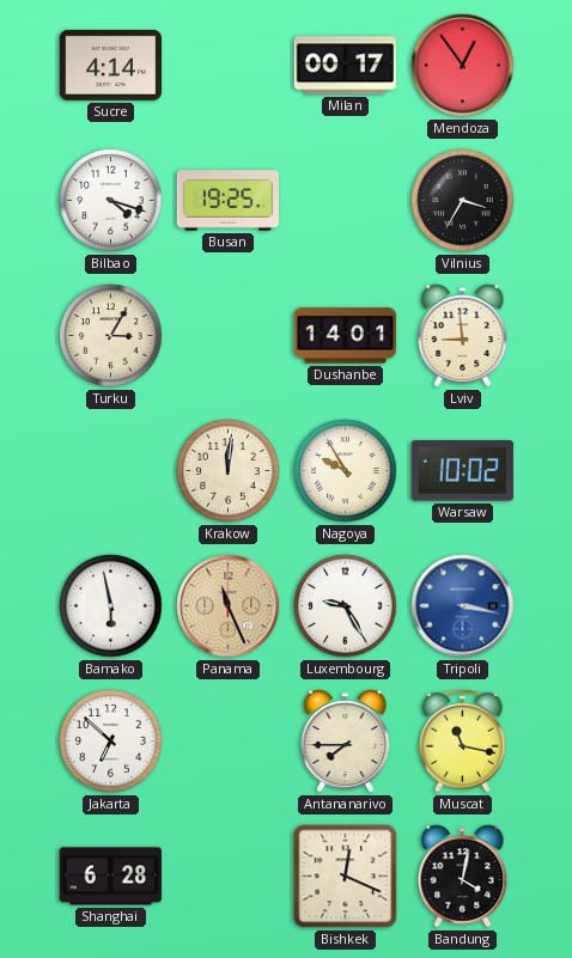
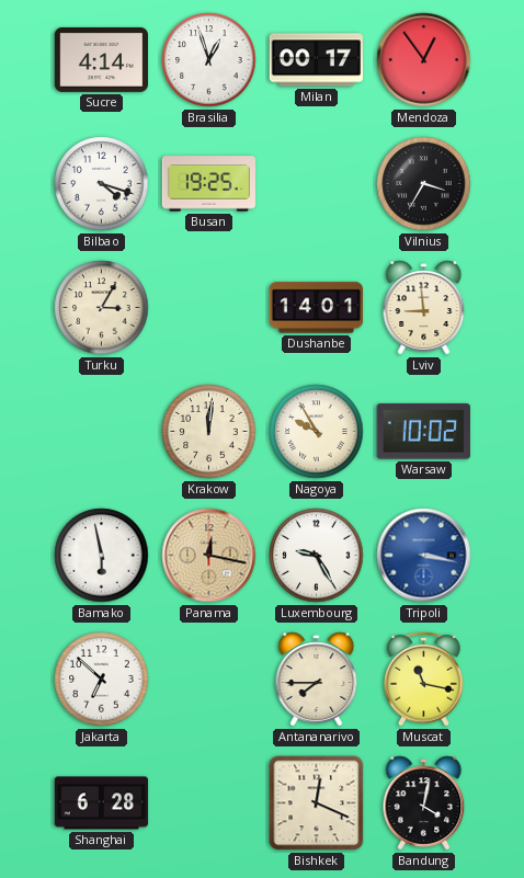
Brasilia: none -> 12:57 (209, 60)
Panama: 11:26 -> 12:17 (209, 556)
